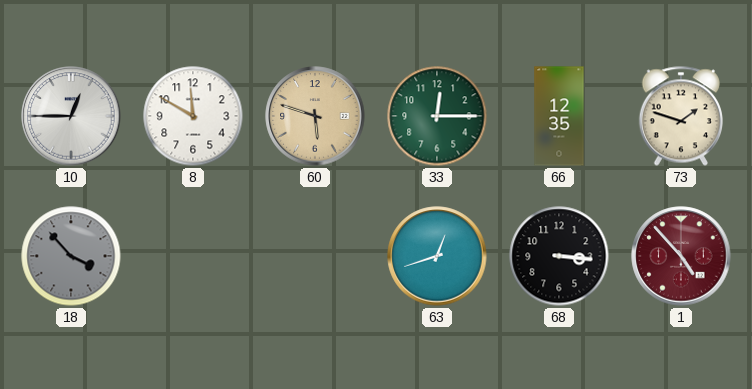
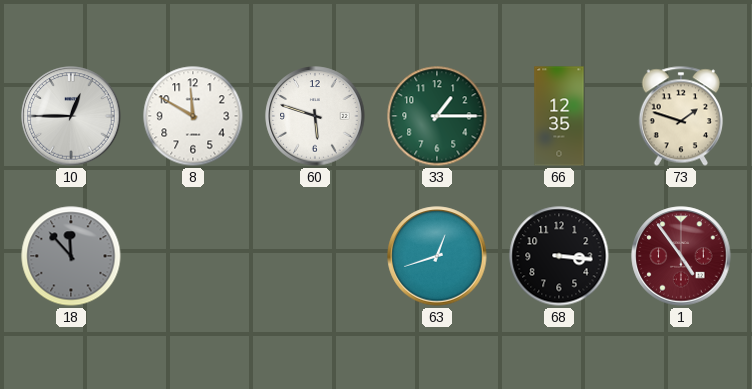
60 dial: champagne -> white (315, 116)
33: 12:15 -> 1:15 (437, 116)
18: 3:53 -> 11:53 (71, 256)
1: 4:53 -> 4:54 (681, 256)
